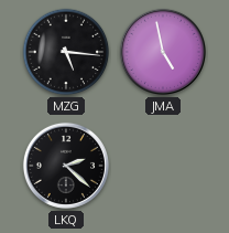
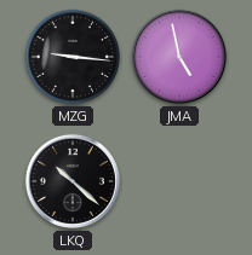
MZG: 5:16 -> 9:16 (73, 57)
LKQ: 2:22 -> 10:22 (73, 181)
